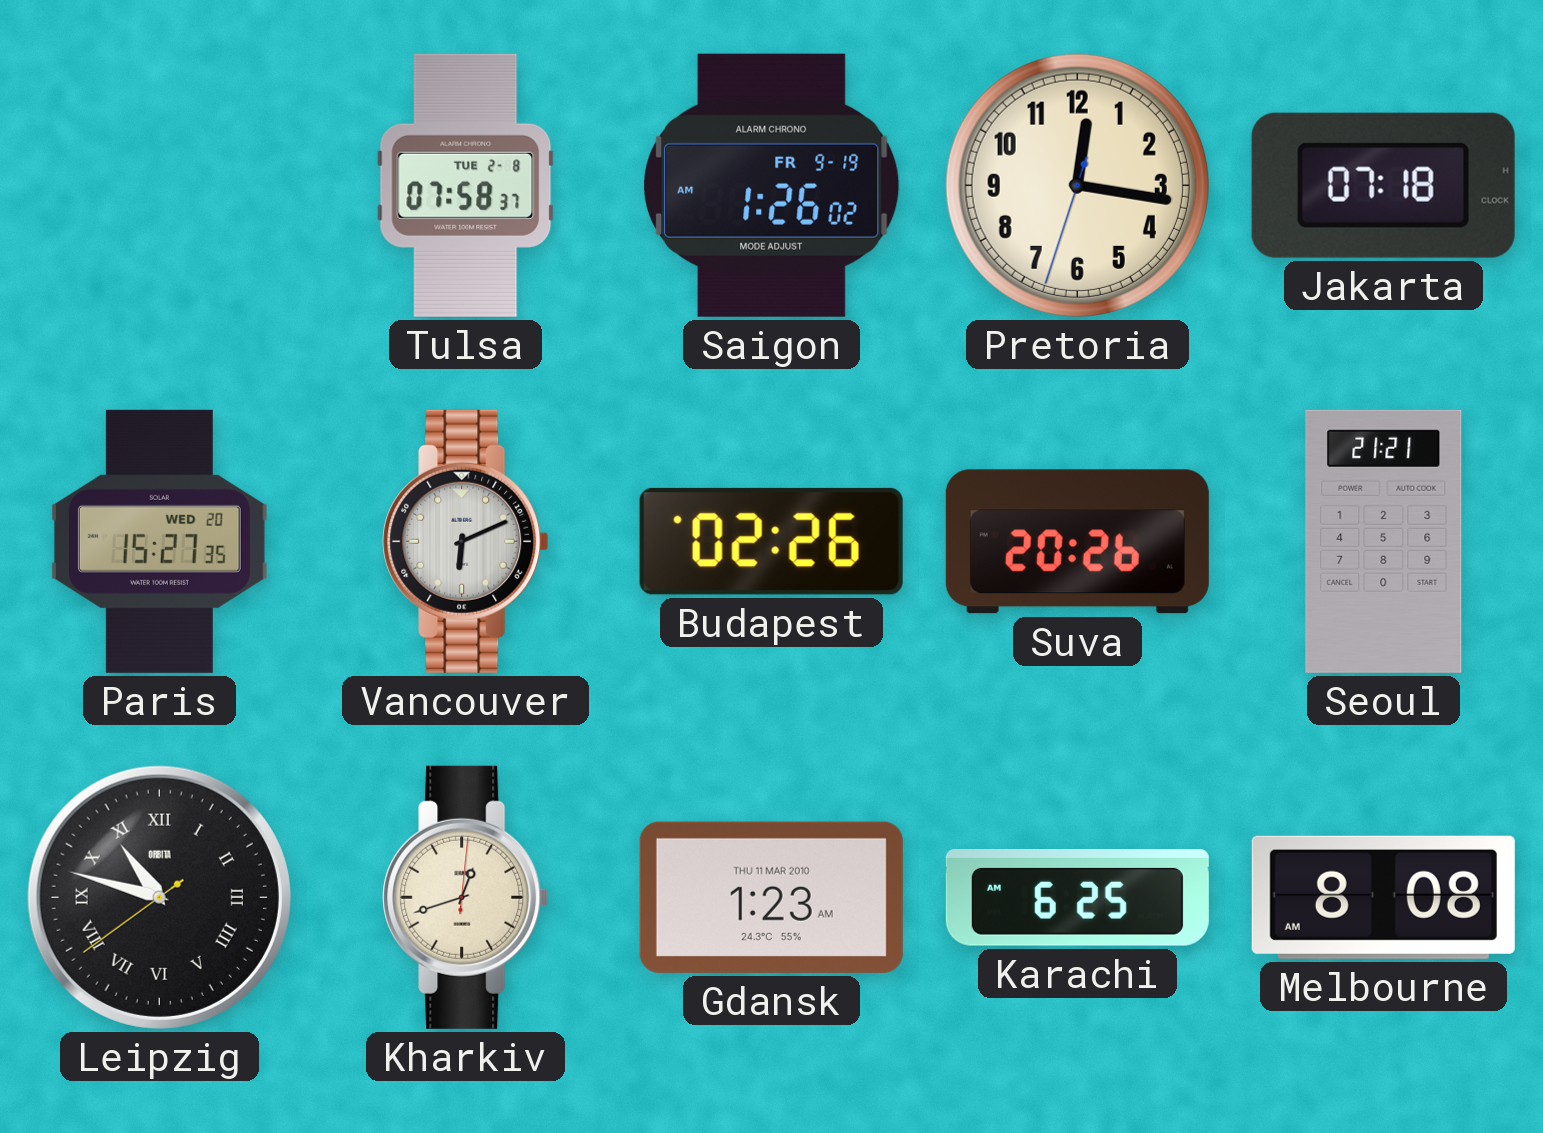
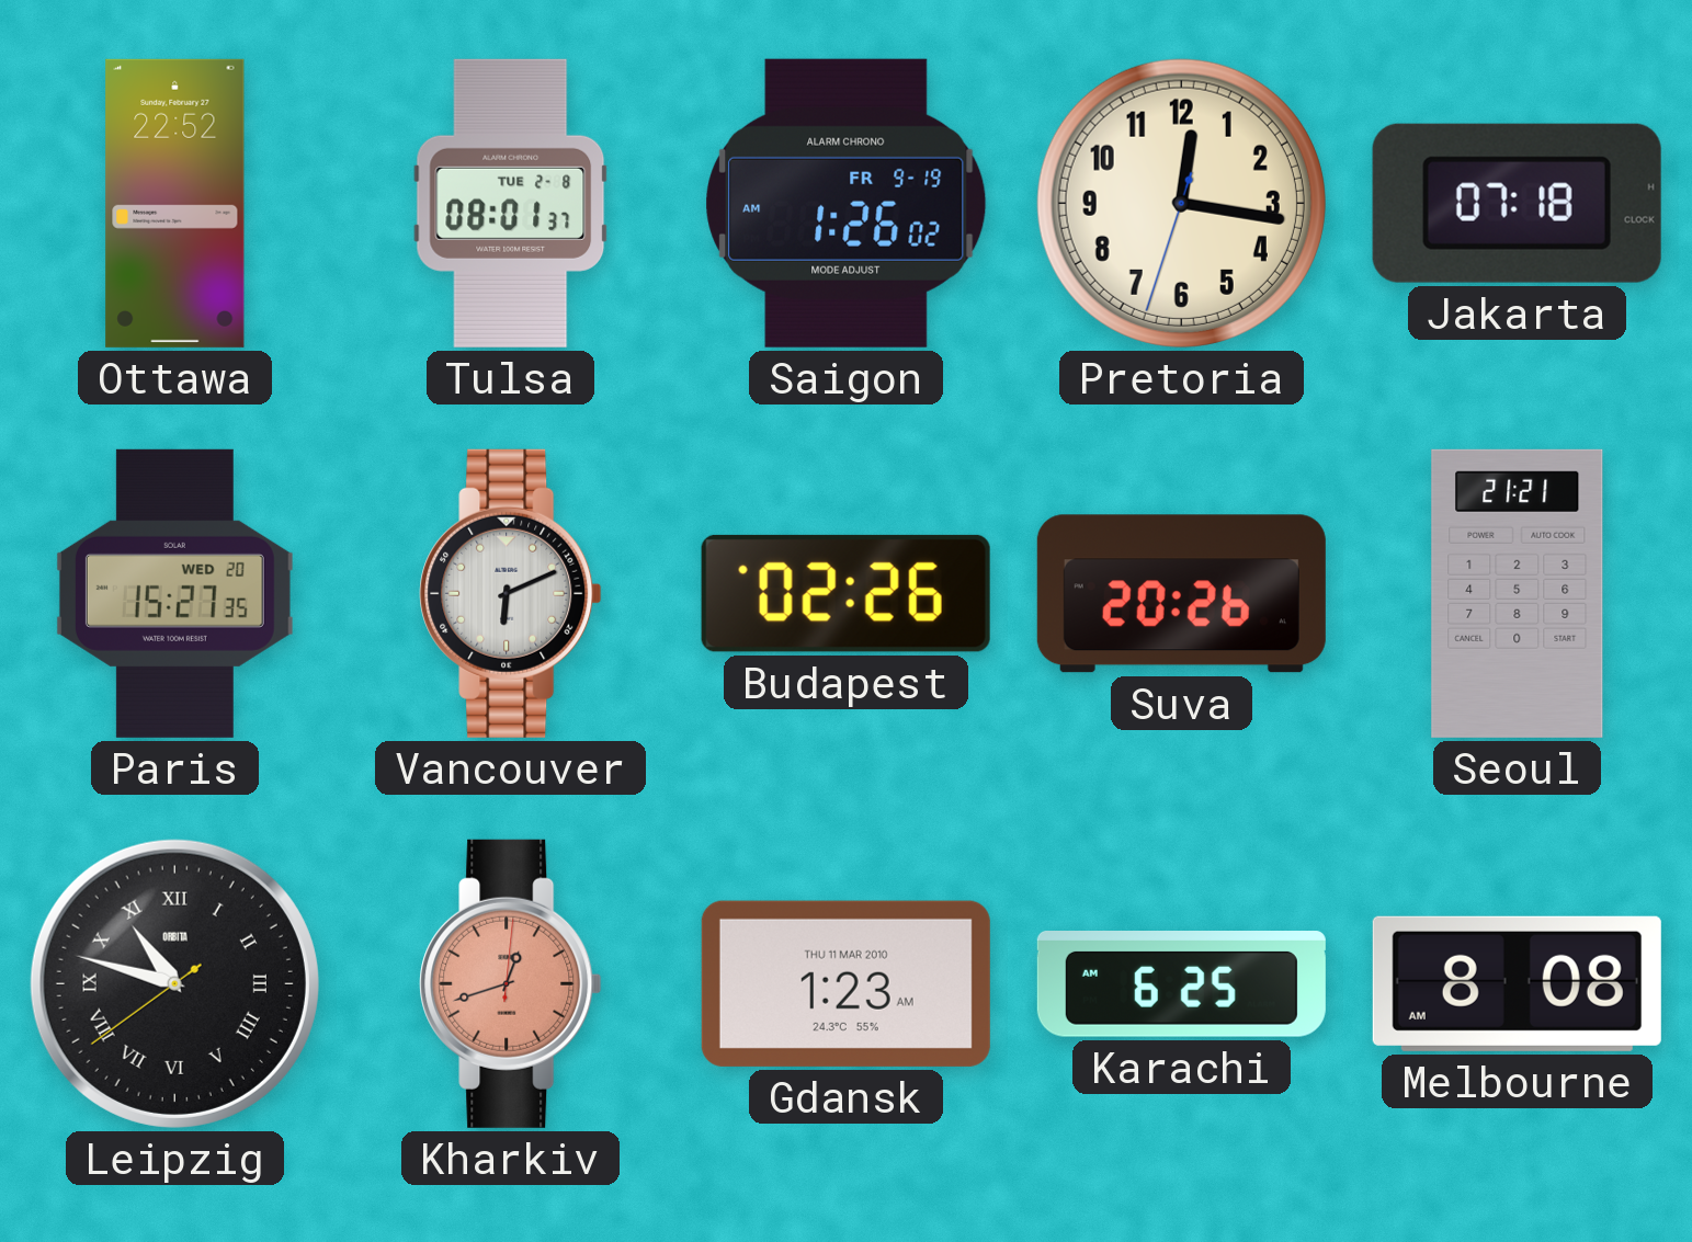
Ottawa: none -> 22:52 (175, 203)
Tulsa: 07:58 -> 08:01 (511, 203)
Kharkiv dial: cream -> salmon (511, 983)
